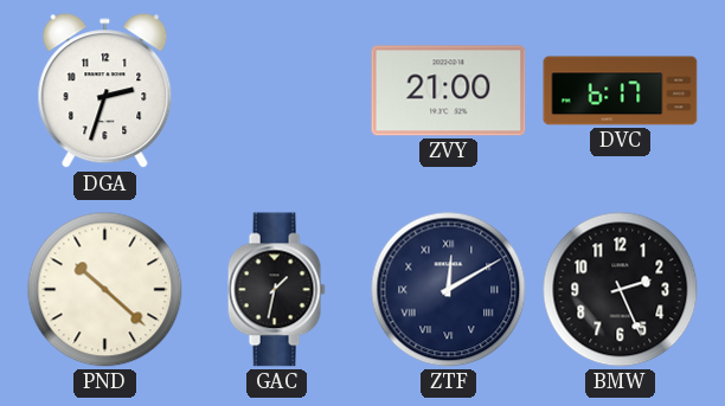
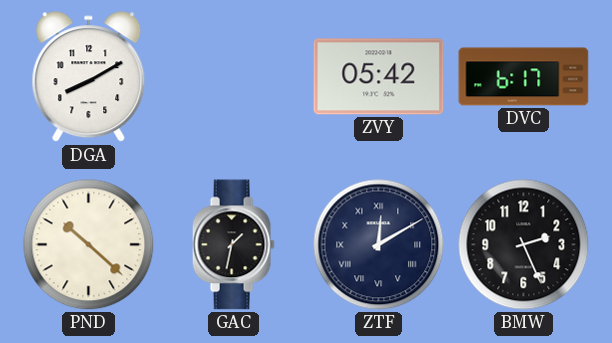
DGA: 2:33 -> 8:10 (89, 77)
ZVY: 21:00 -> 05:42 (379, 77)
